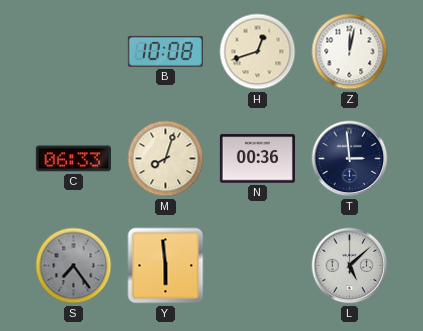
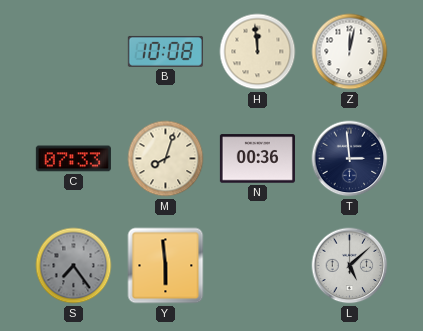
H: 12:42 -> 11:59 (258, 52)
C: 06:33 -> 07:33 (73, 159)
